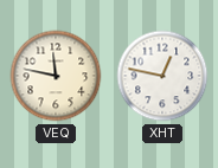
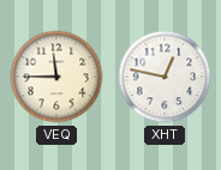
VEQ: 11:47 -> 11:45 (56, 77)
